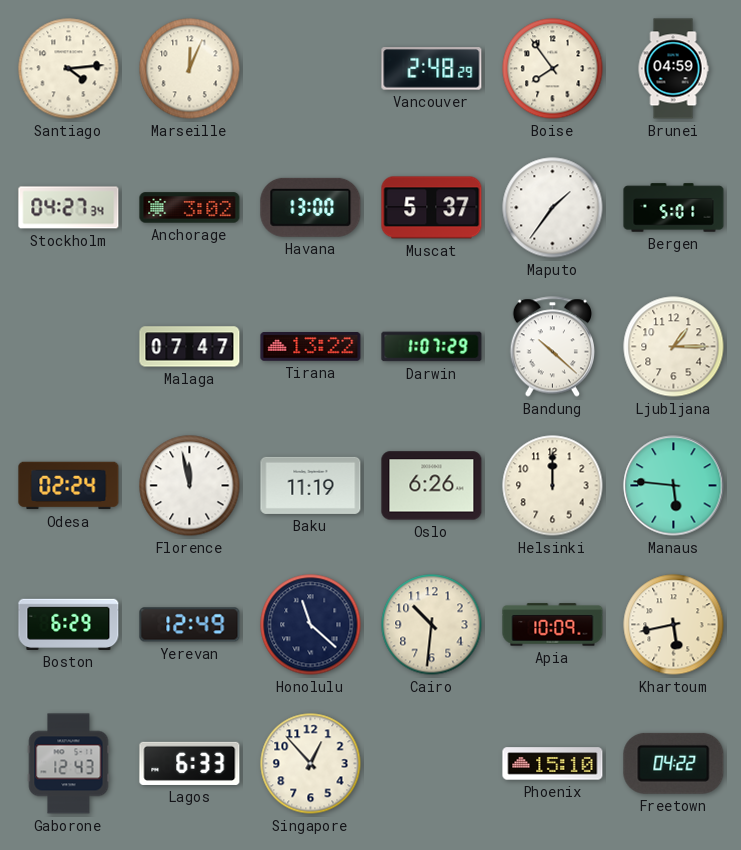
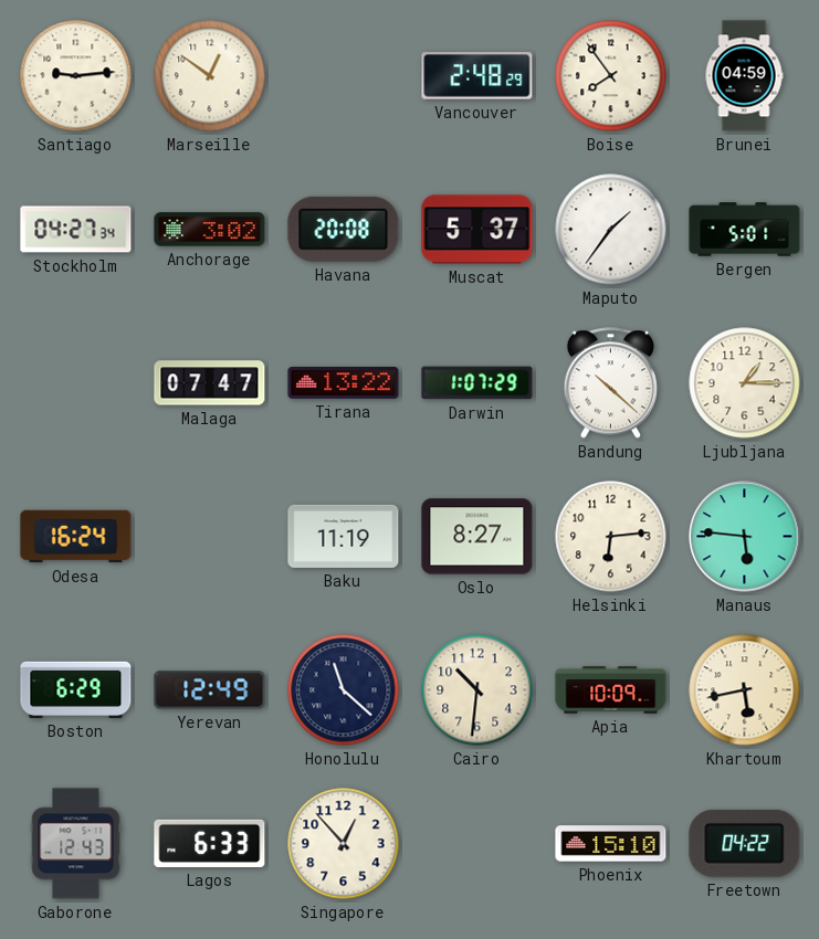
Santiago: 4:14 -> 9:14 (76, 76)
Marseille: 12:04 -> 12:51 (210, 76)
Havana: 13:00 -> 20:08 (344, 229)
Odesa: 02:24 -> 16:24 (76, 537)
Florence: 11:58 -> none (190, 486)
Oslo: 6:26 -> 8:27 (477, 537)
Helsinki: 12:00 -> 6:14 (611, 537)
